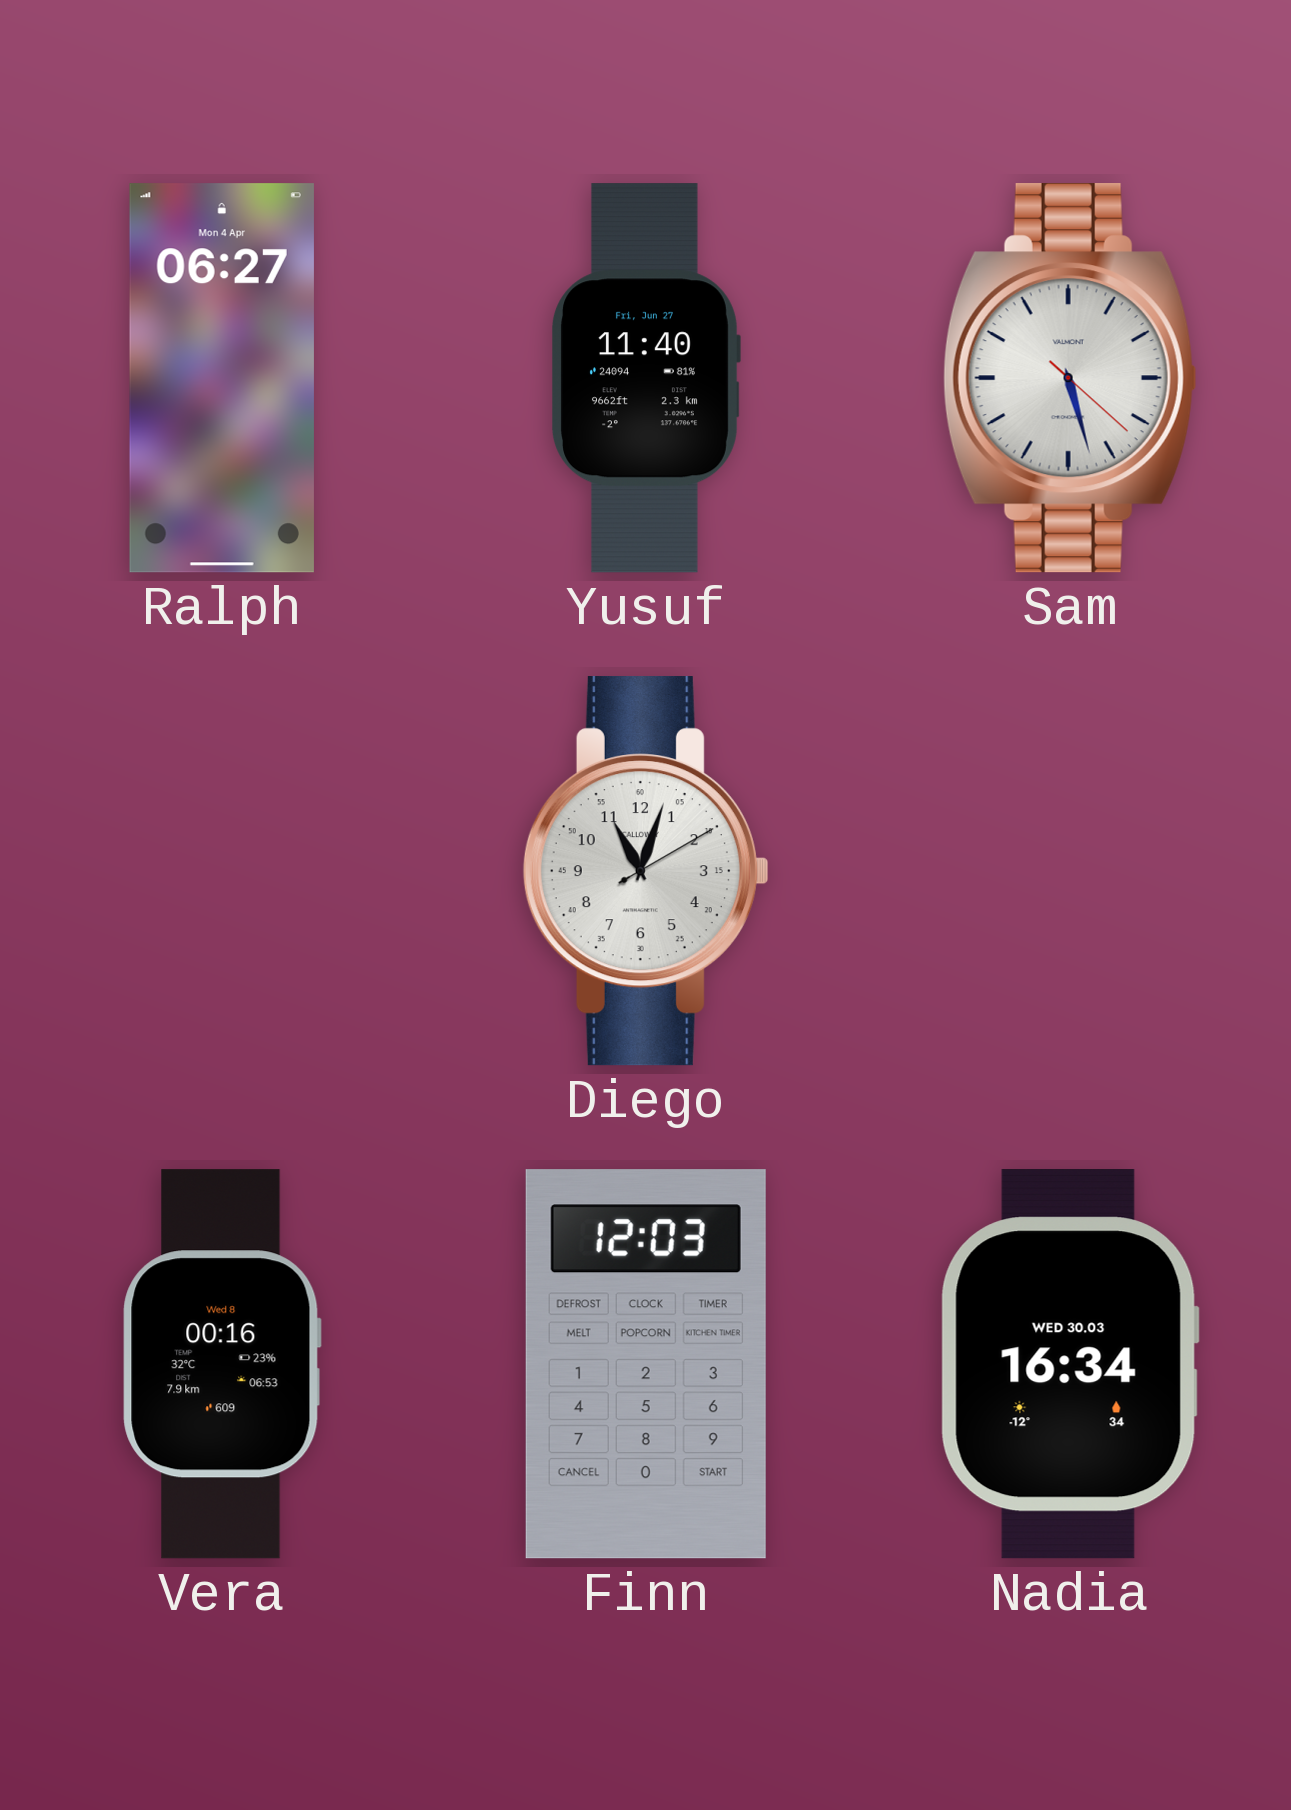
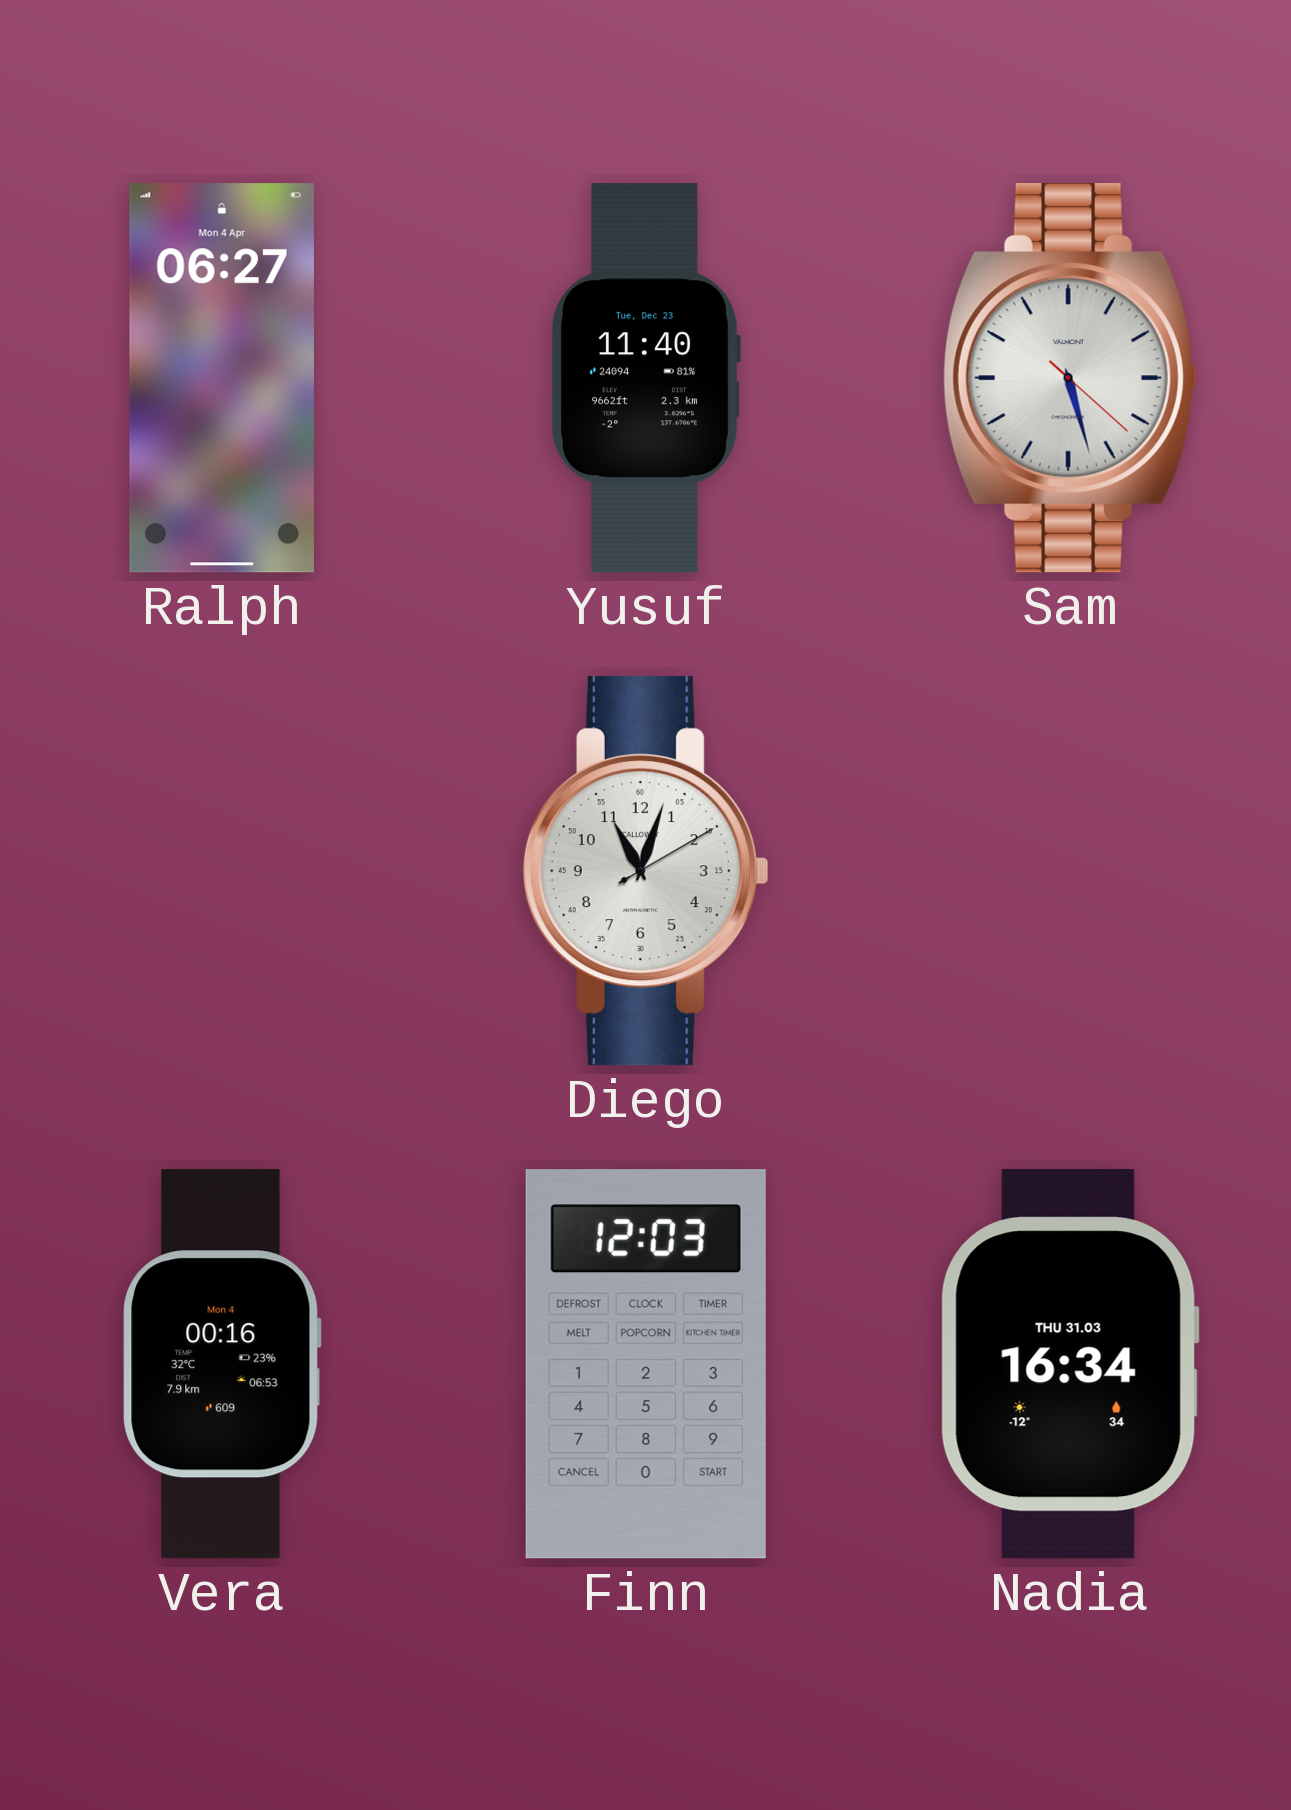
Yusuf date: Fri, Jun 27 -> Tue, Dec 23 (646, 378)
Vera date: Wed 8 -> Mon 4 (222, 1364)
Nadia date: WED 30.03 -> THU 31.03 (1070, 1364)
